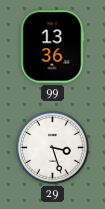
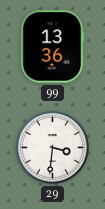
29: 3:27 -> 3:31 (52, 147)
